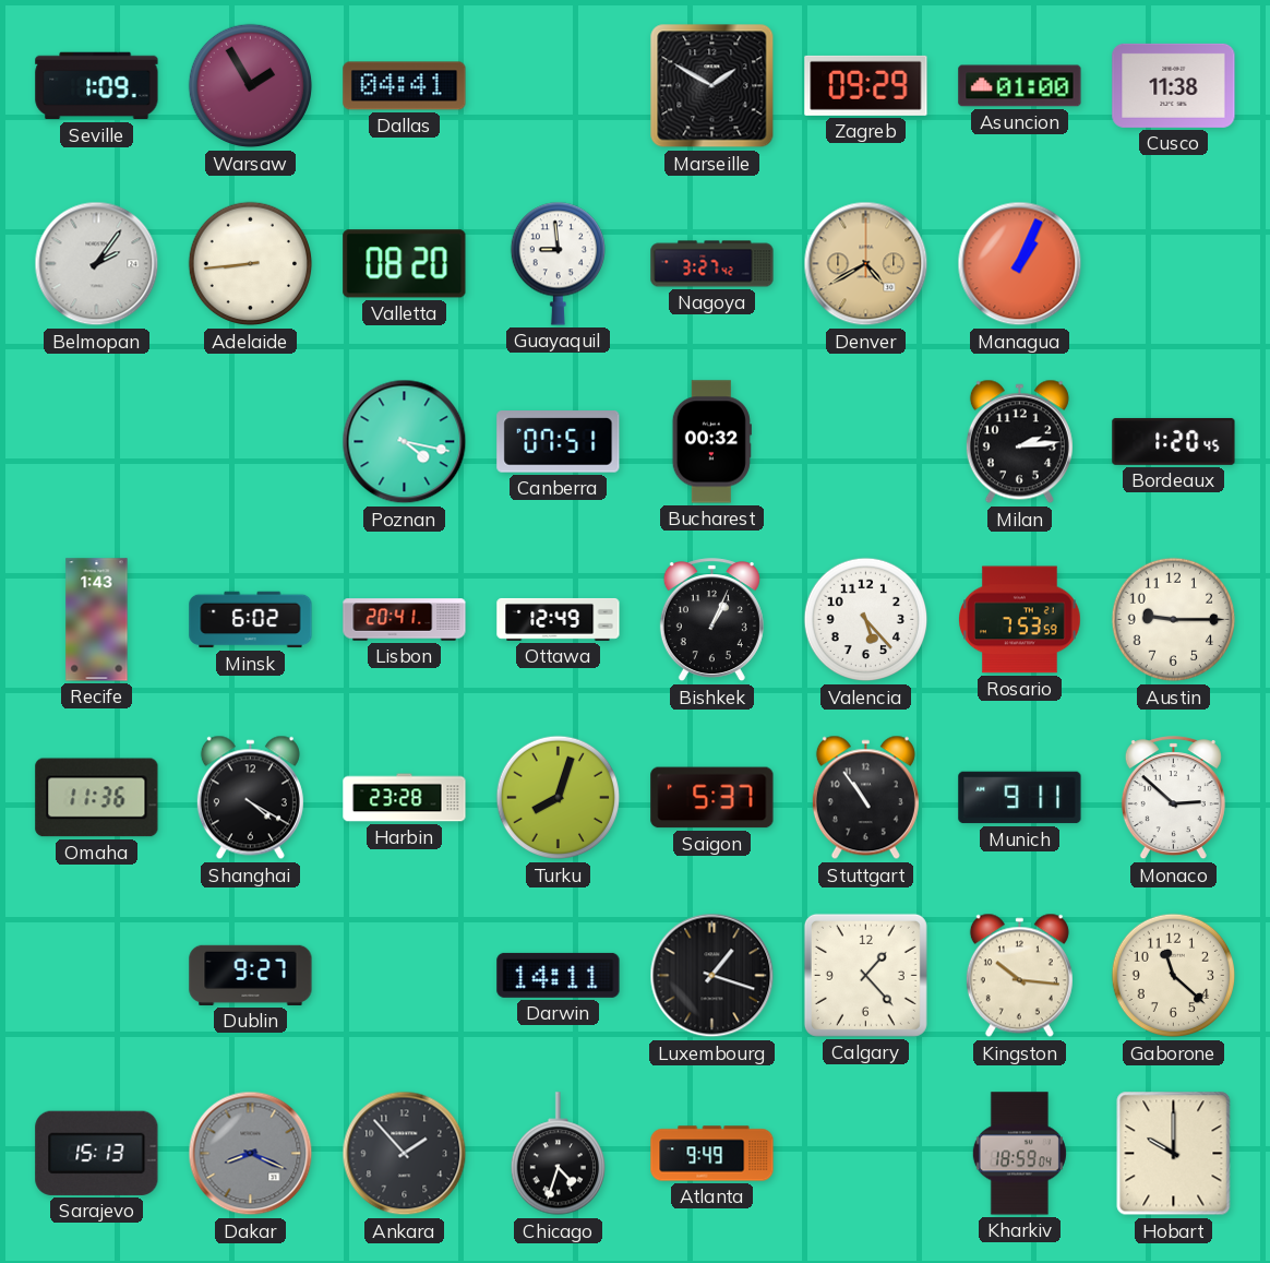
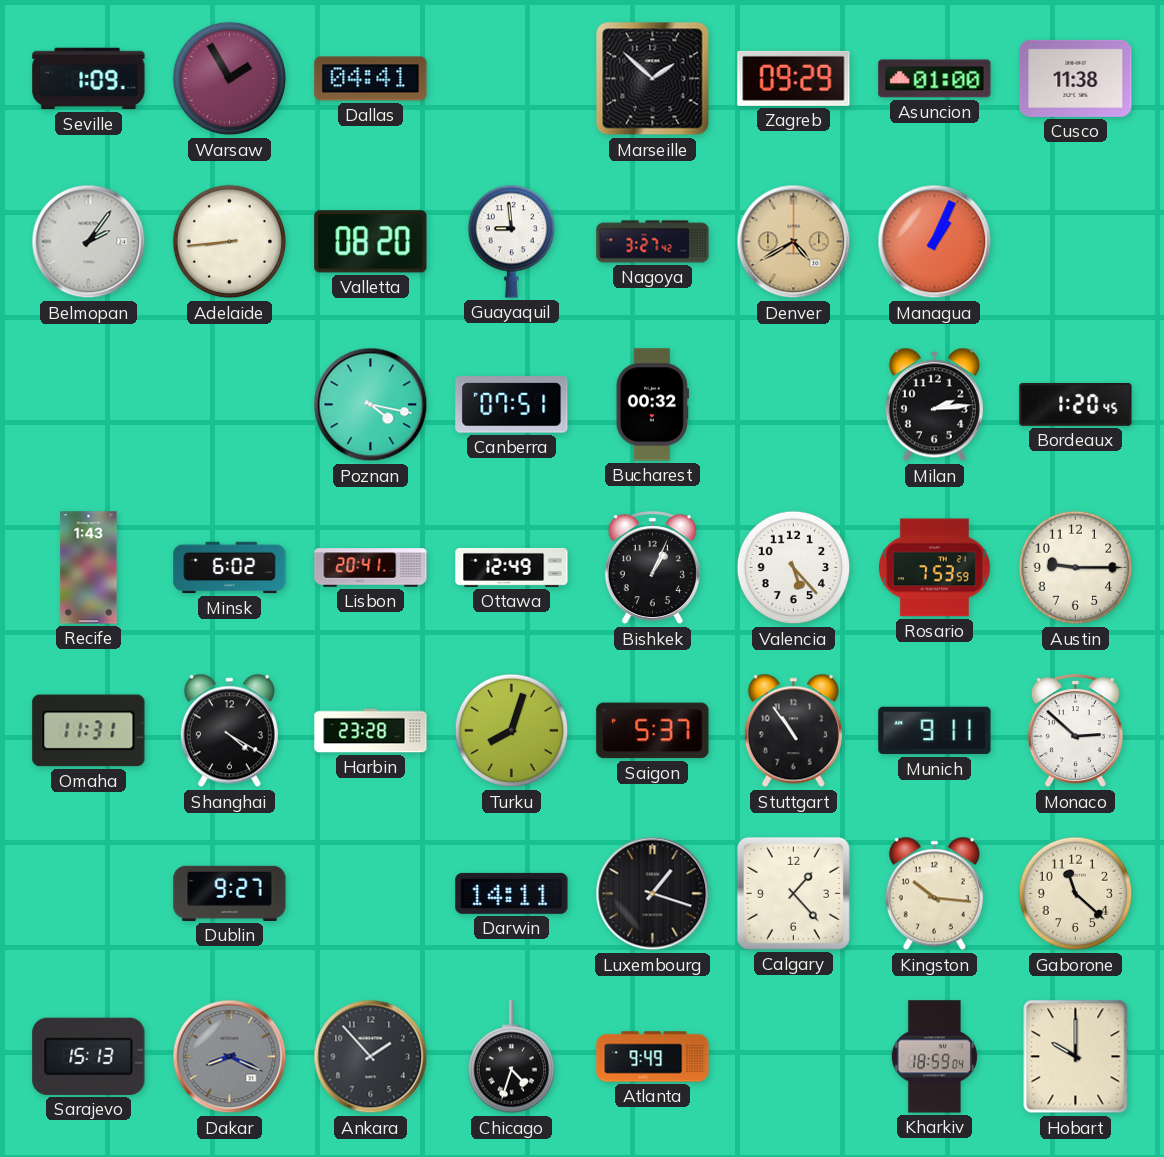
Marseille: 1:50 -> 1:52 (653, 79)
Omaha: 11:36 -> 11:31 (89, 731)
